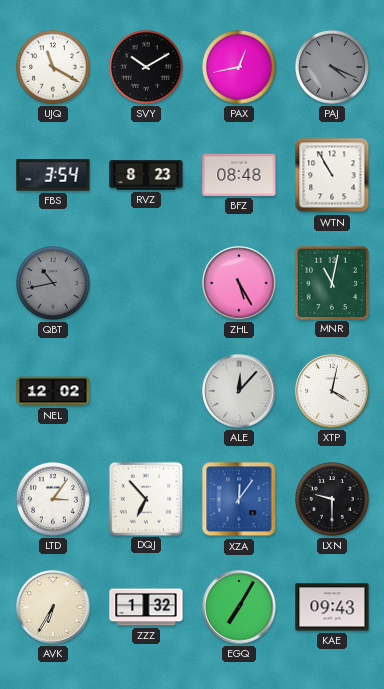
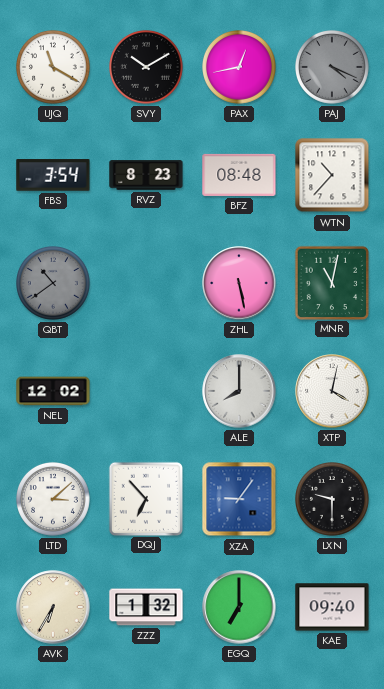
WTN: 10:55 -> 10:37 (332, 175)
QBT: 10:43 -> 10:39 (54, 284)
ZHL: 5:25 -> 5:28 (239, 283)
ALE: 12:07 -> 8:00 (239, 391)
LTD: 3:06 -> 3:08 (54, 500)
XZA: 12:06 -> 9:06 (239, 499)
EGQ: 7:05 -> 7:00 (239, 607)
KAE: 09:43 -> 09:40 (332, 607)
